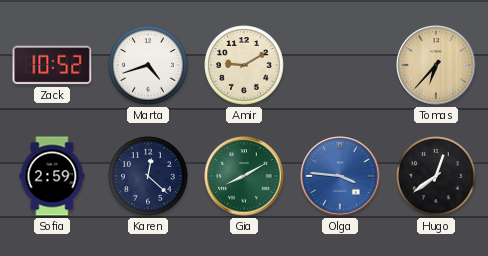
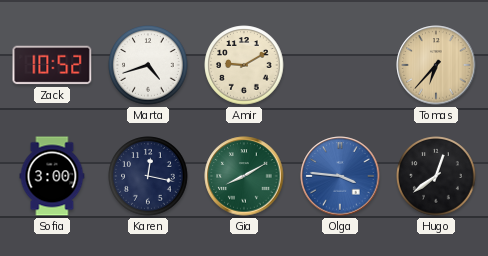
Sofia: 2:59 -> 3:00 (52, 176)
Karen: 12:22 -> 12:17 (148, 176)
